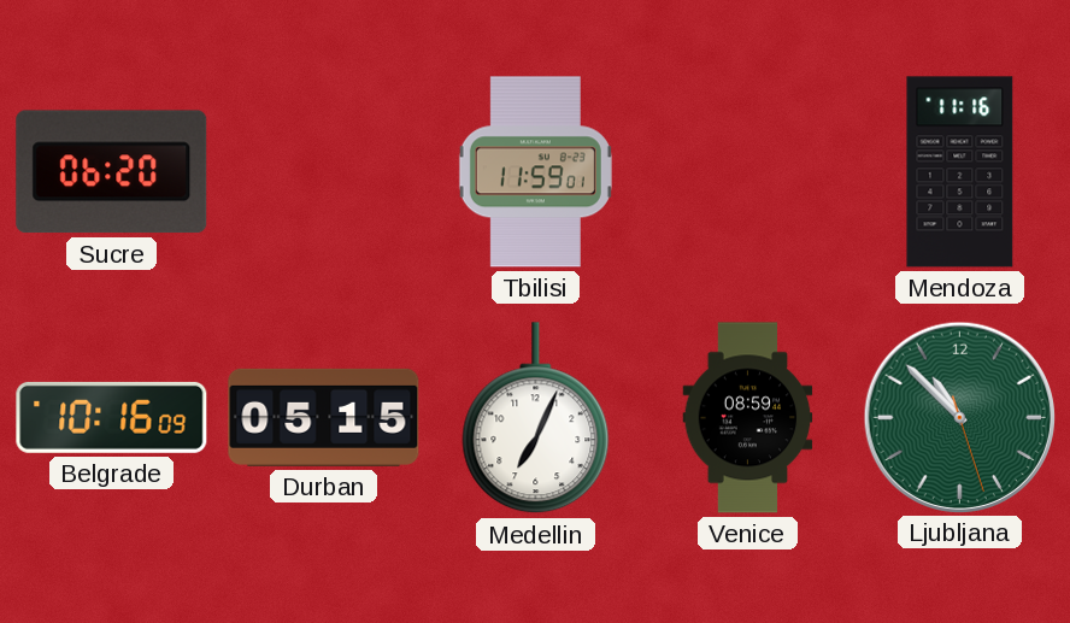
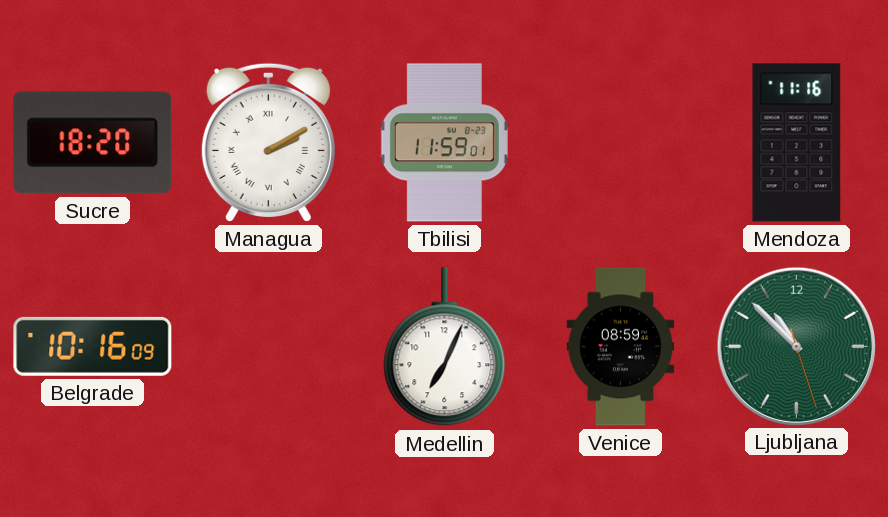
Sucre: 06:20 -> 18:20 (93, 143)
Managua: none -> 2:10 (268, 142)
Durban: 05:15 -> none (324, 417)
